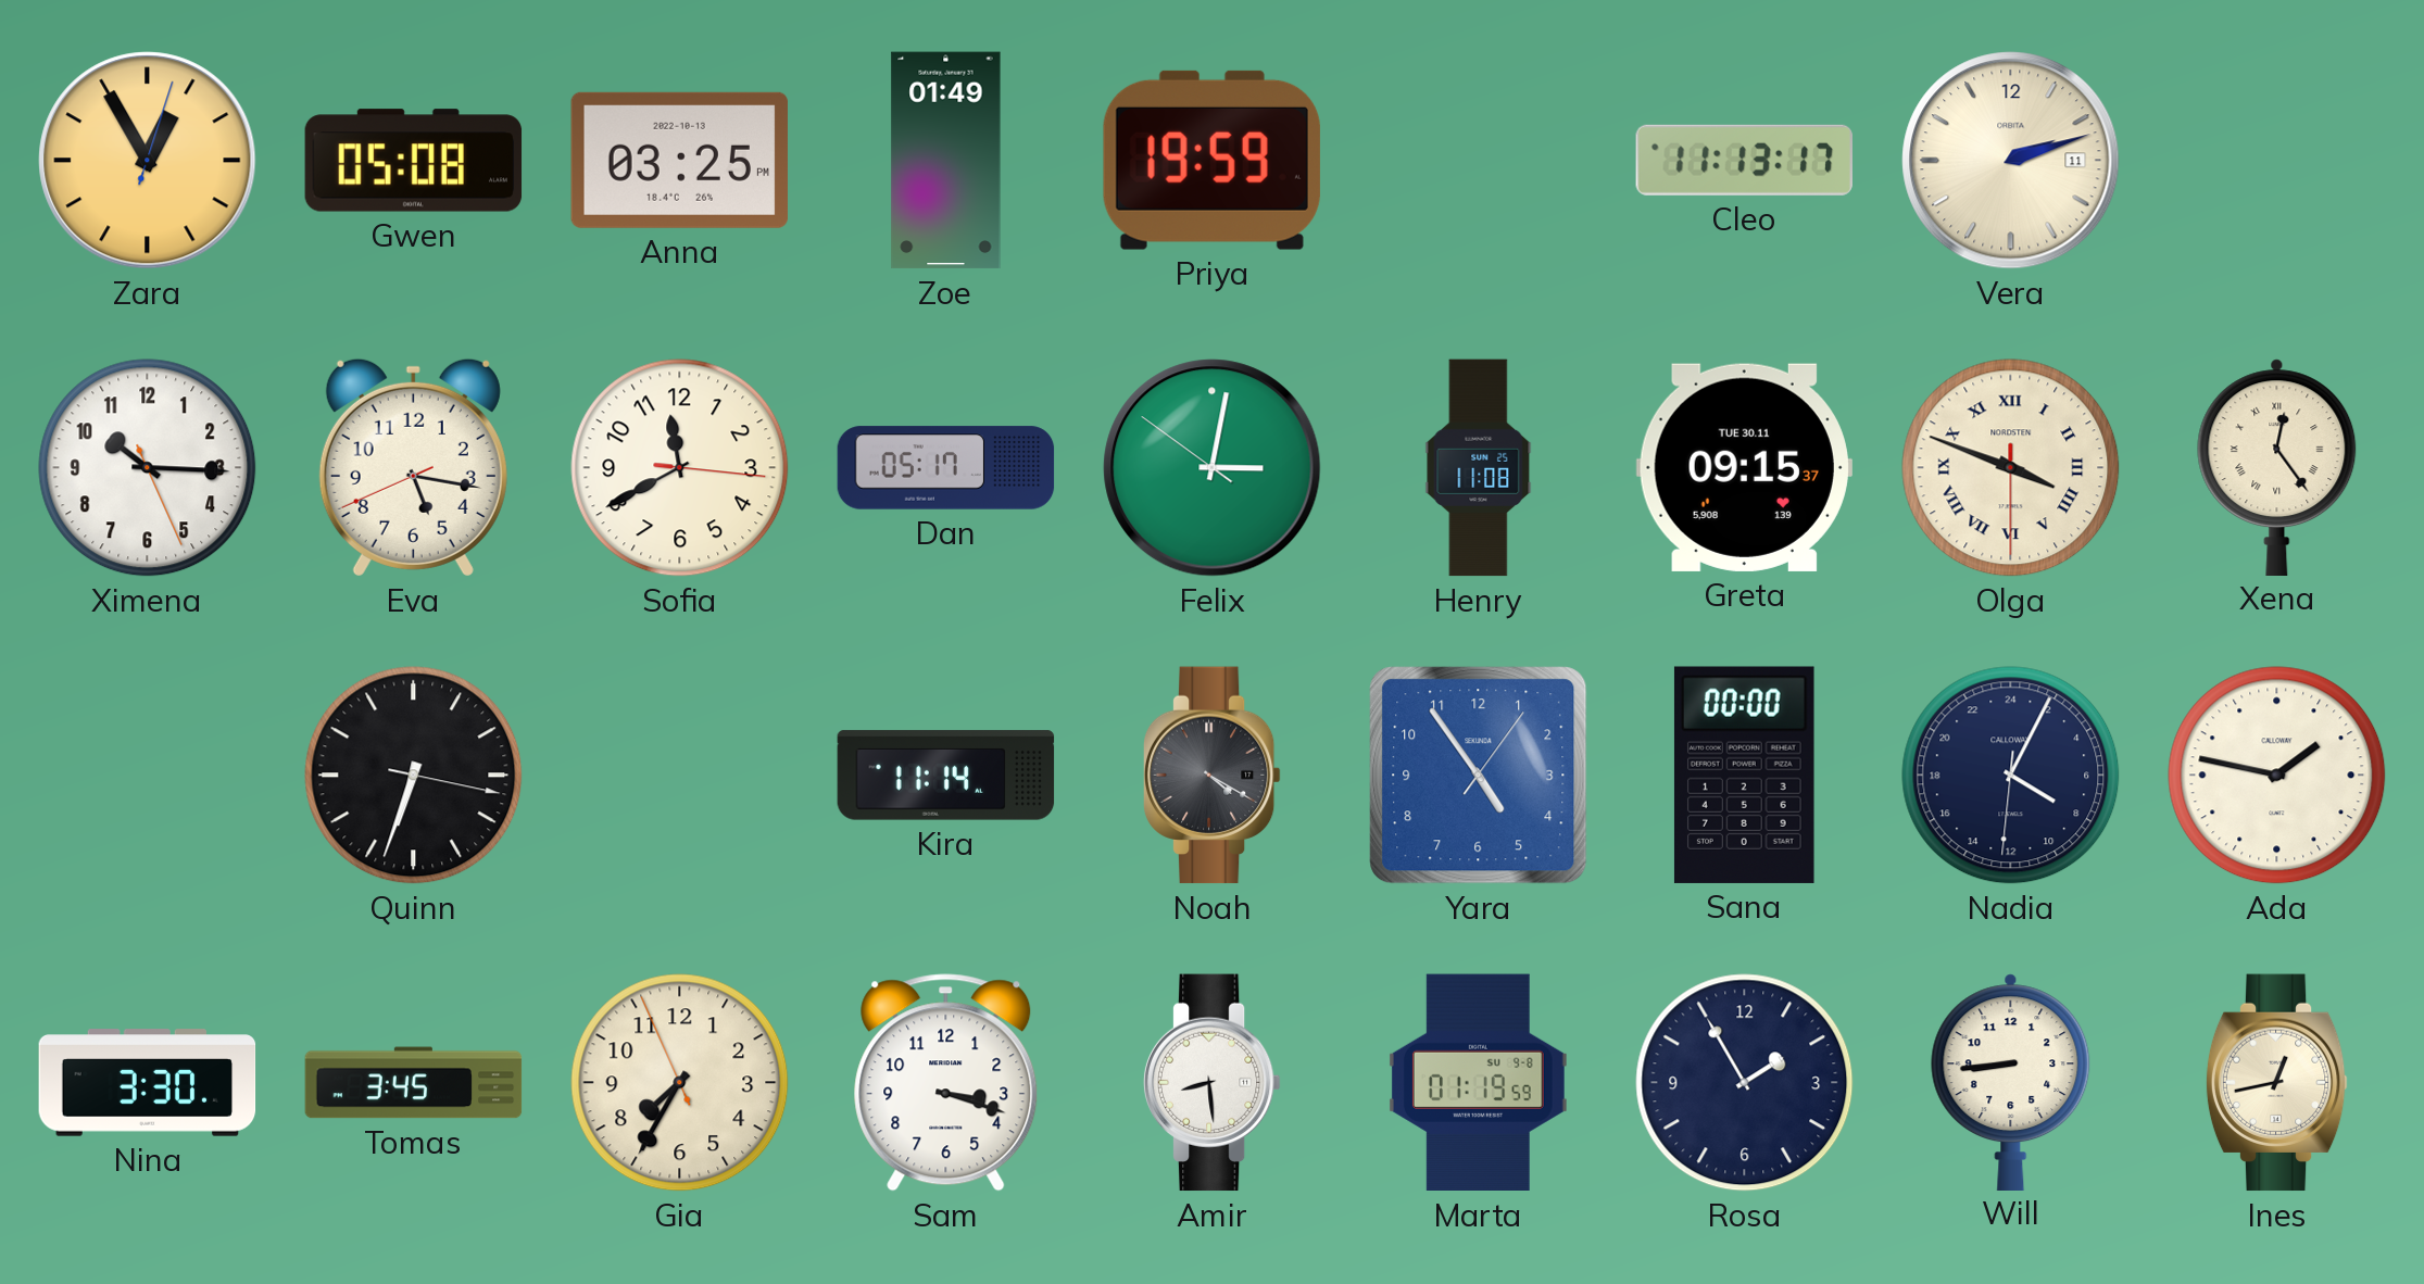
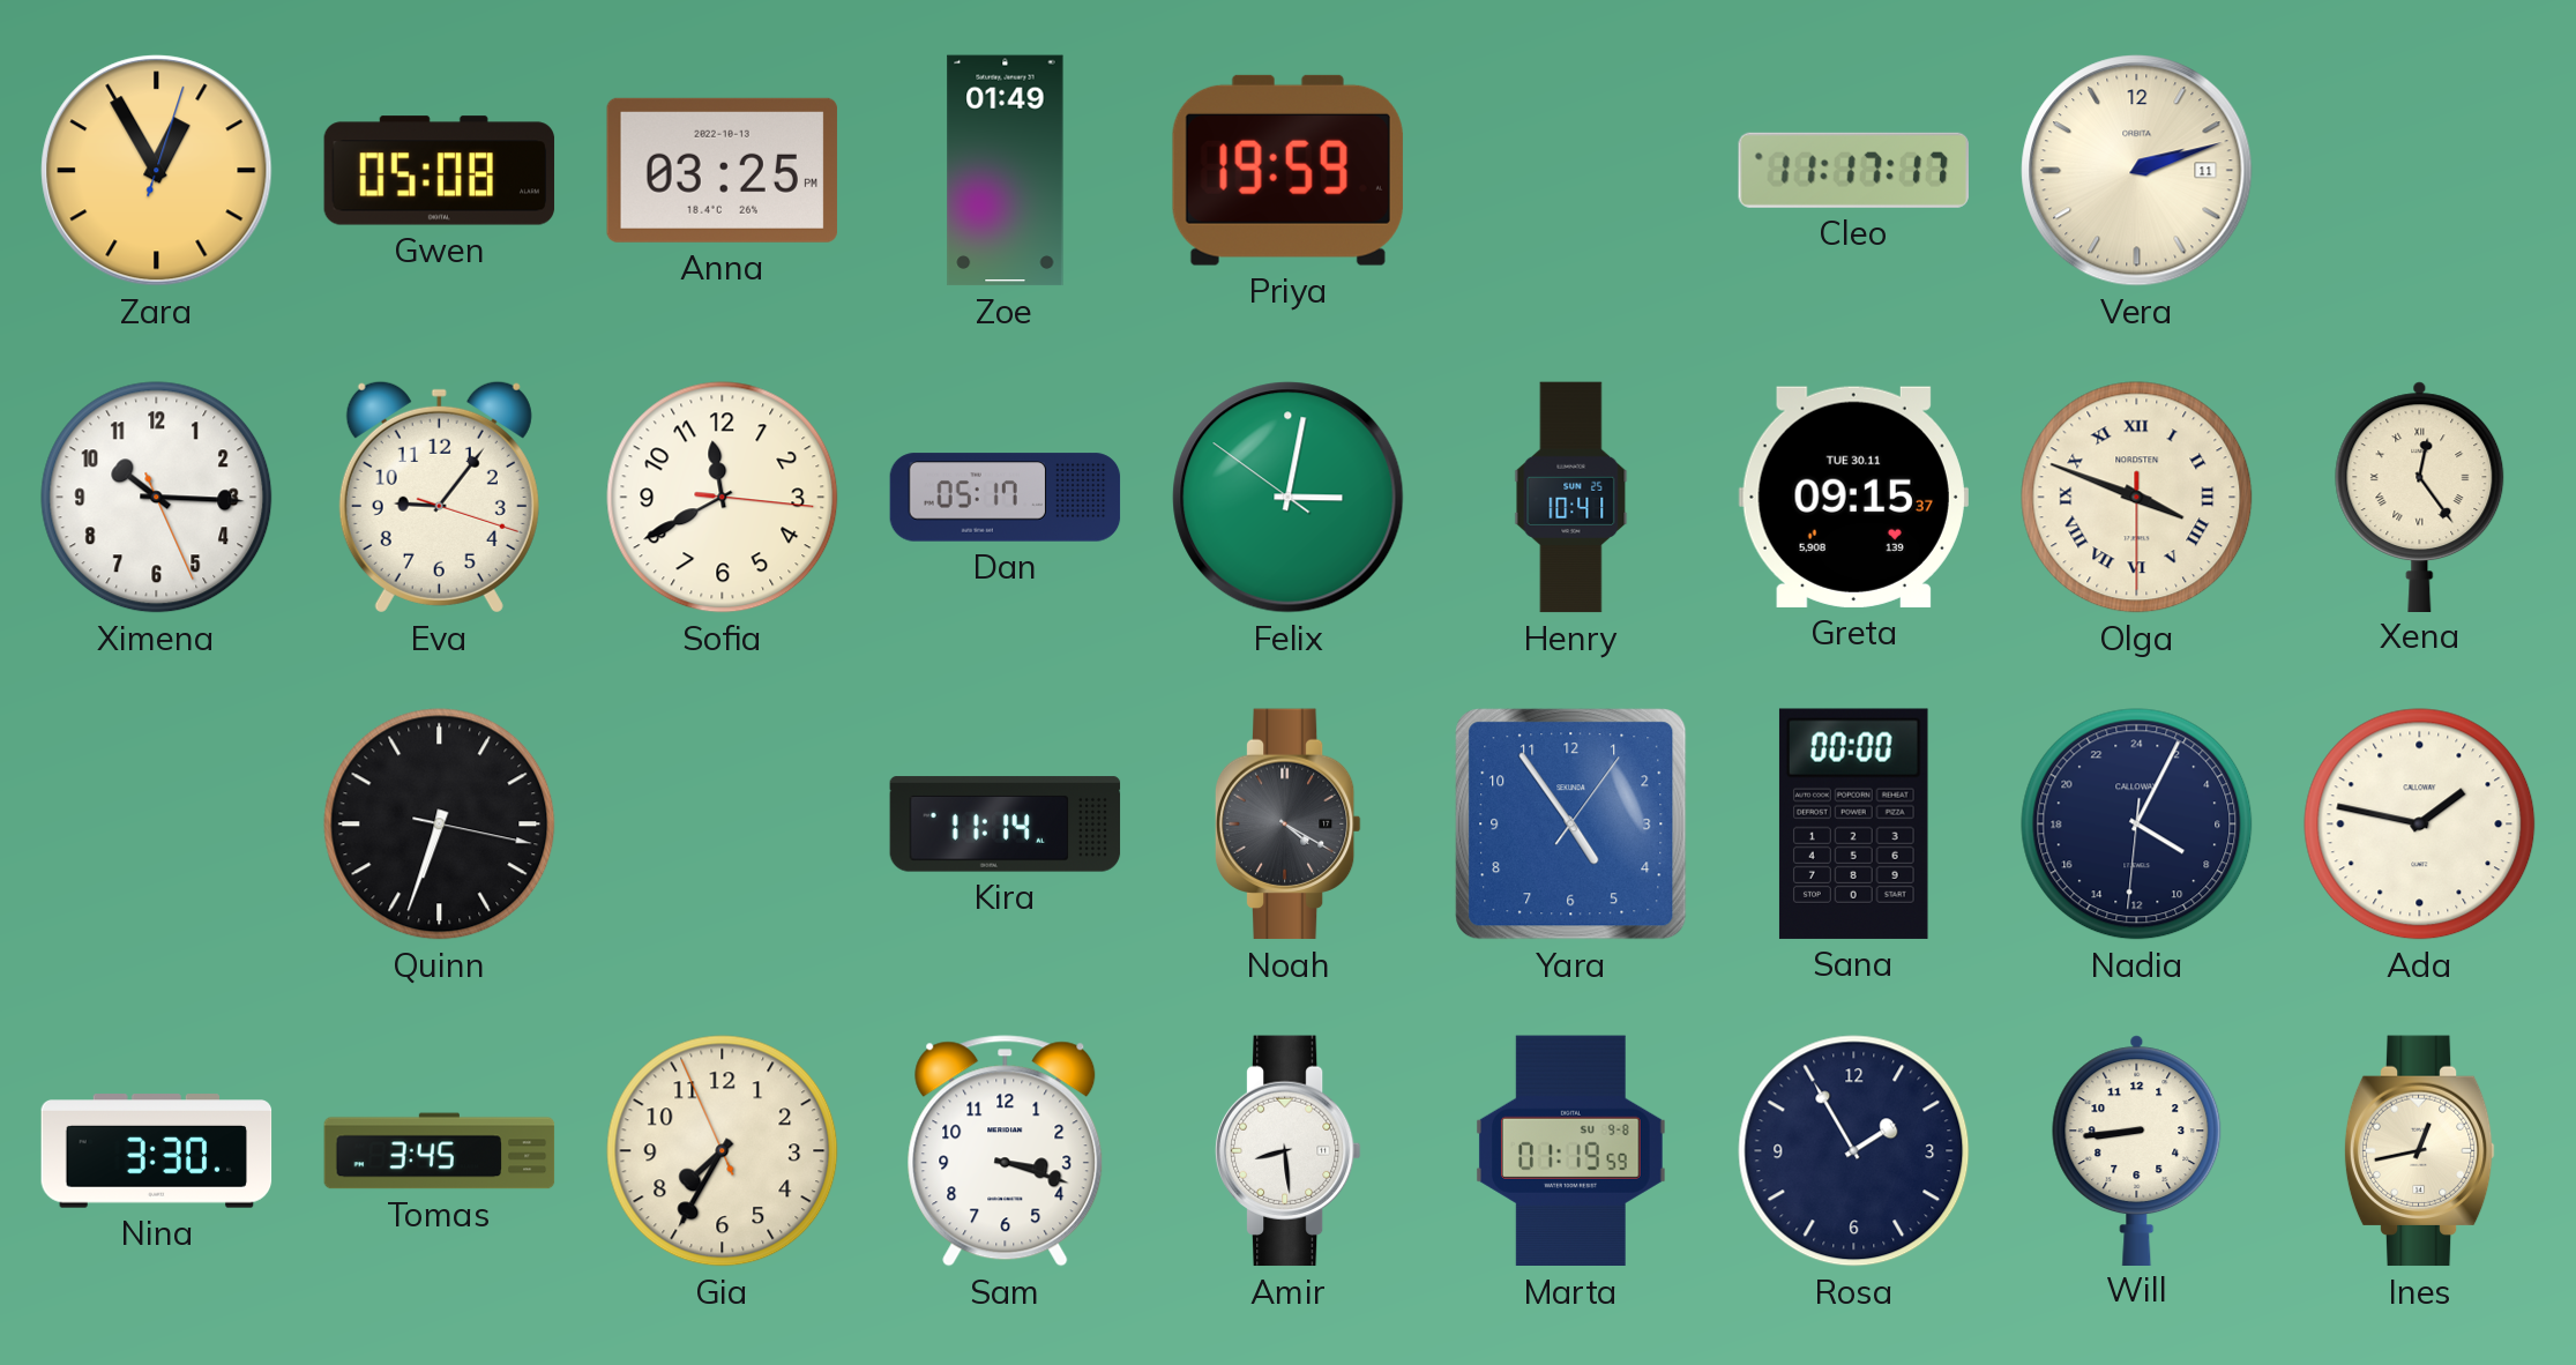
Cleo: 11:13 -> 11:17 (1853, 170)
Eva: 5:16 -> 9:06 (439, 497)
Henry: 11:08 -> 10:41 (1571, 498)
